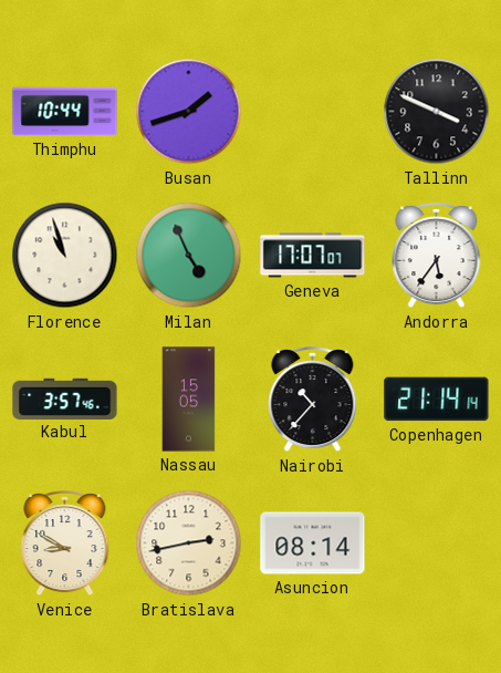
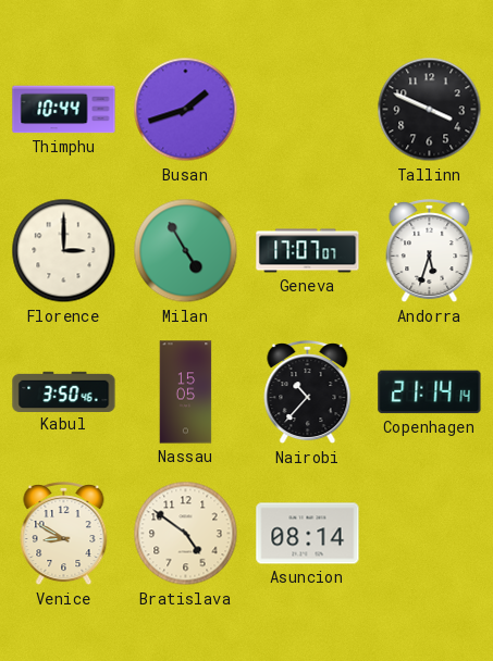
Florence: 10:57 -> 3:00 (64, 251)
Milan: 4:56 -> 4:55 (186, 251)
Andorra: 5:36 -> 5:33 (430, 252)
Kabul: 3:57 -> 3:50 (64, 391)
Bratislava: 2:43 -> 4:51 (186, 534)
